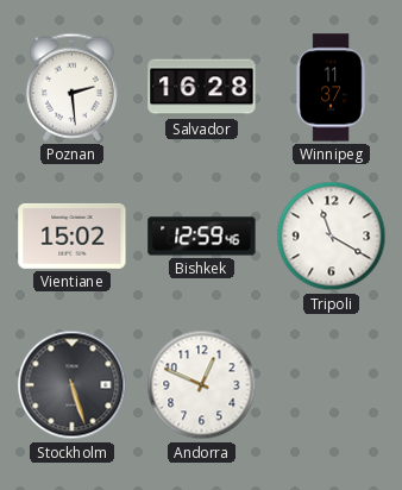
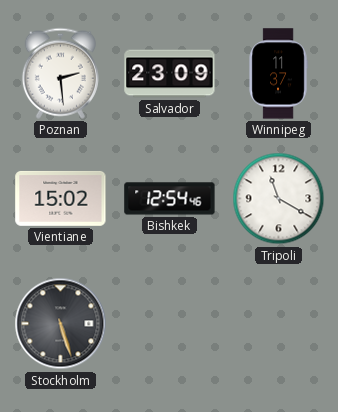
Salvador: 16:28 -> 23:09 (170, 74)
Bishkek: 12:59 -> 12:54 (170, 199)
Andorra: 12:49 -> none (202, 385)
